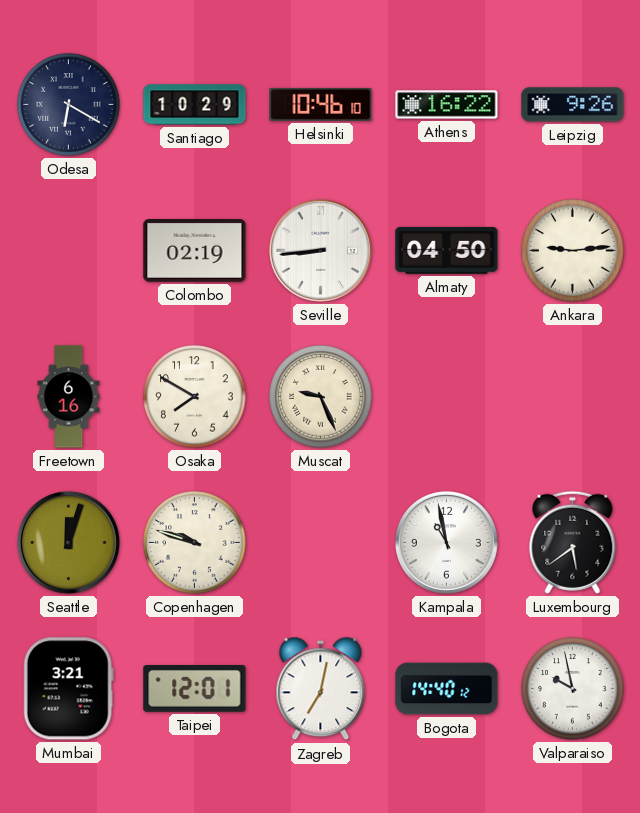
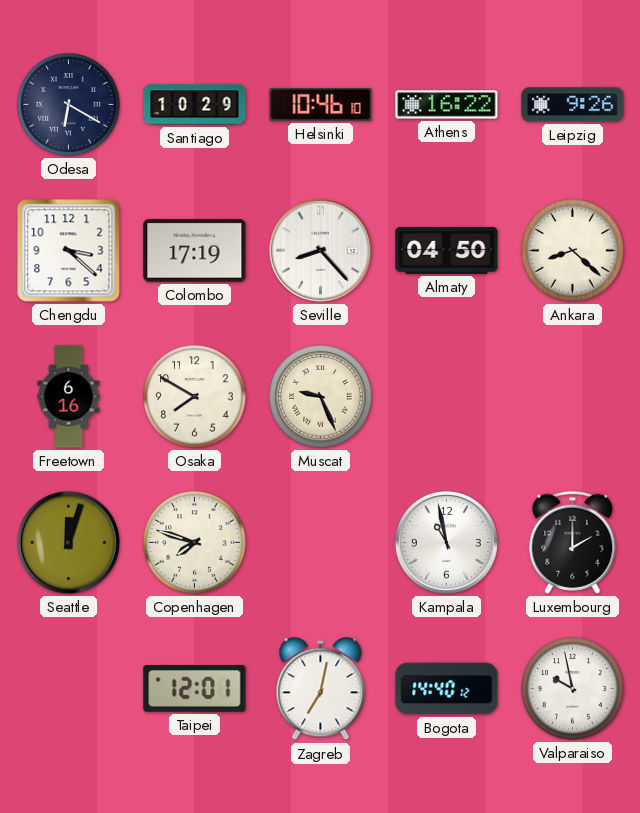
Chengdu: none -> 3:22 (69, 251)
Colombo: 02:19 -> 17:19 (195, 251)
Seville: 8:44 -> 8:23 (320, 250)
Ankara: 9:14 -> 8:22 (573, 251)
Copenhagen: 9:48 -> 7:48 (195, 543)
Luxembourg: 5:39 -> 2:00 (573, 542)
Mumbai: 3:21 -> none (68, 689)
